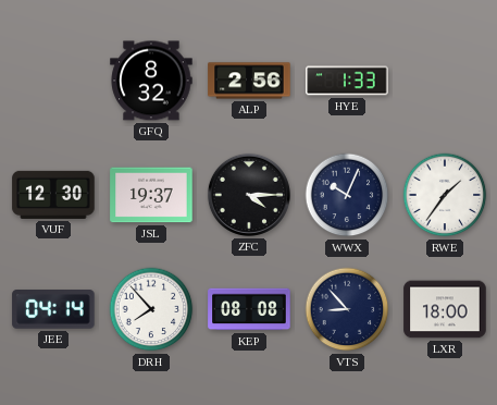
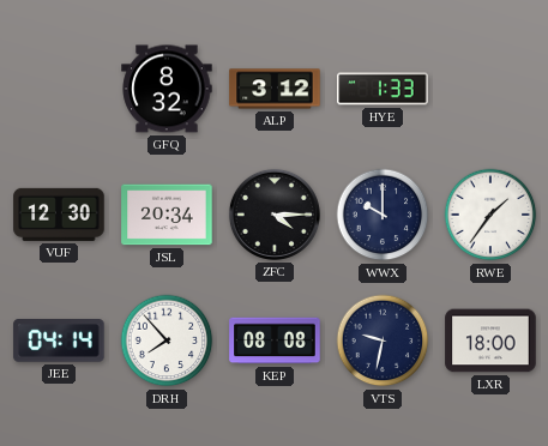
ALP: 2:56 -> 3:12 (275, 89)
JSL: 19:37 -> 20:34 (167, 215)
WWX: 10:04 -> 10:00 (383, 215)
VTS: 8:53 -> 9:32 (383, 340)
